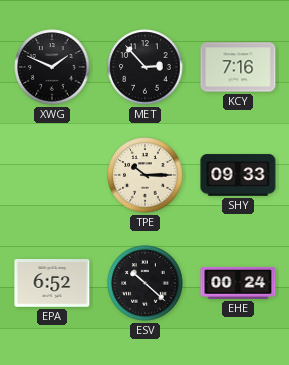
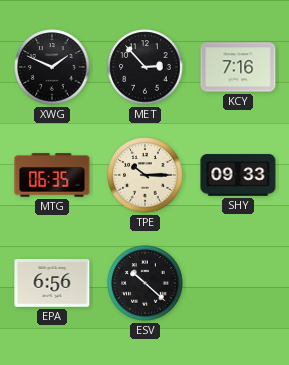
MTG: none -> 06:35 (52, 175)
EPA: 6:52 -> 6:56 (52, 284)
EHE: 00:24 -> none (238, 283)
